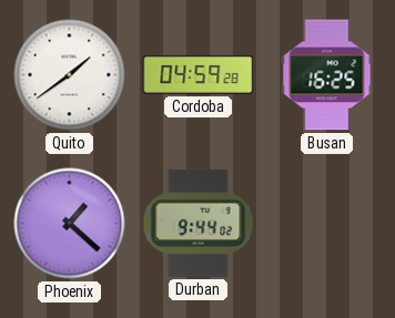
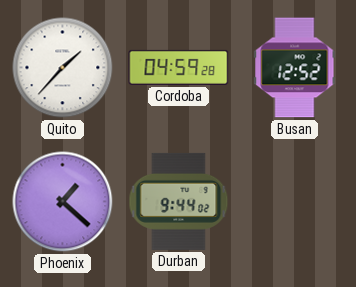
Quito: 1:39 -> 1:37 (63, 68)
Busan: 16:25 -> 12:52 (295, 68)
